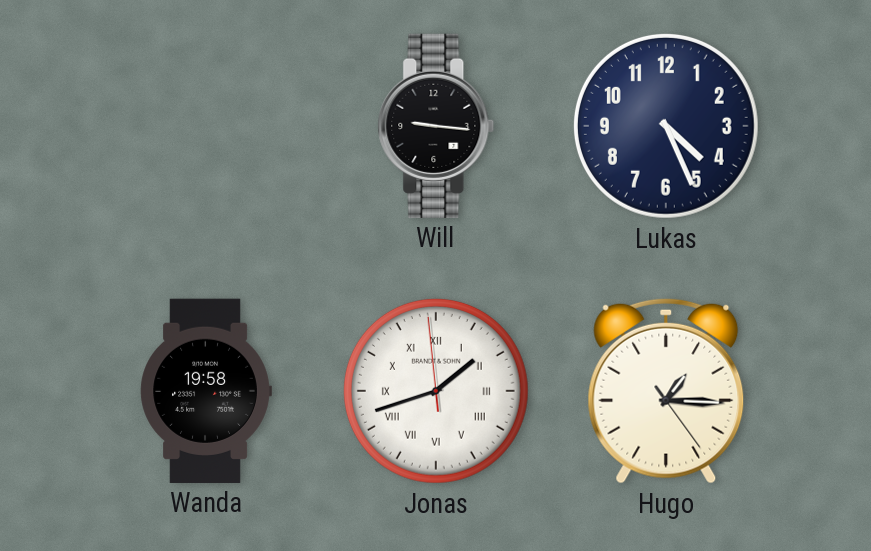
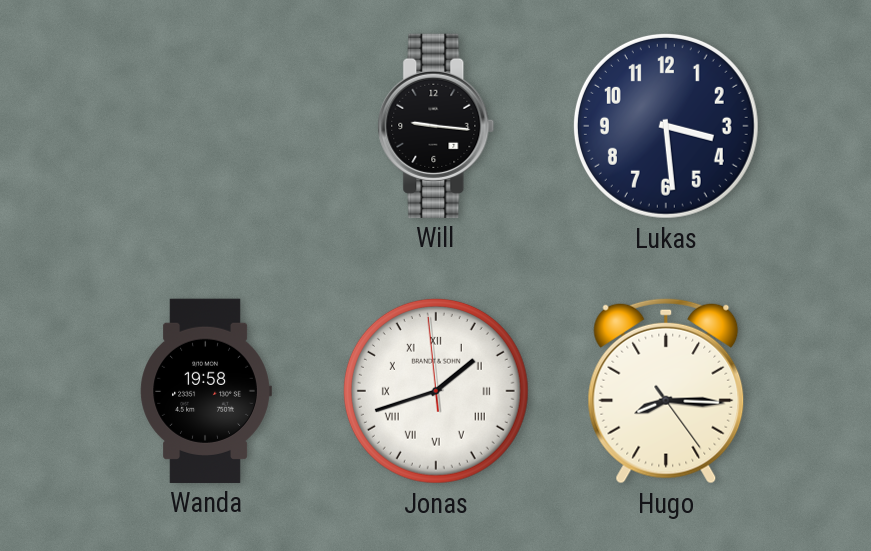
Lukas: 4:26 -> 3:29 (666, 126)
Hugo: 1:15 -> 8:15 (666, 391)
